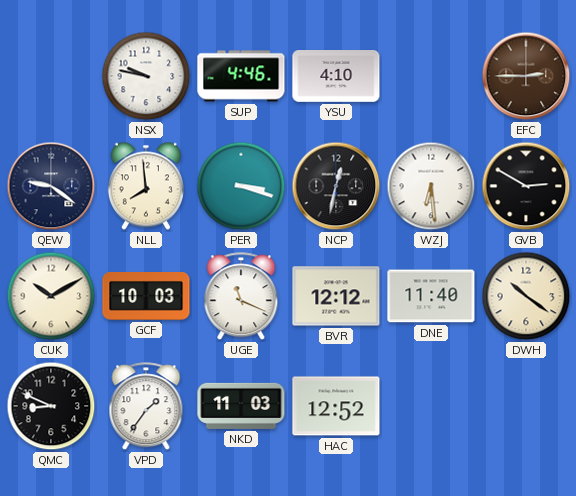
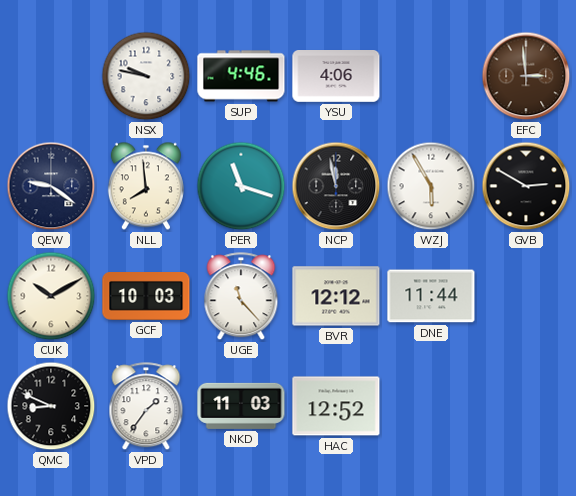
YSU: 4:10 -> 4:06 (336, 77)
EFC: 2:45 -> 2:59 (526, 76)
PER: 3:18 -> 11:18 (241, 186)
NCP: 12:32 -> 11:58 (336, 186)
WZJ: 6:29 -> 5:55 (431, 186)
UGE: 11:19 -> 11:23 (241, 297)
DNE: 11:40 -> 11:44 (431, 296)
DWH: 10:21 -> none (526, 296)
